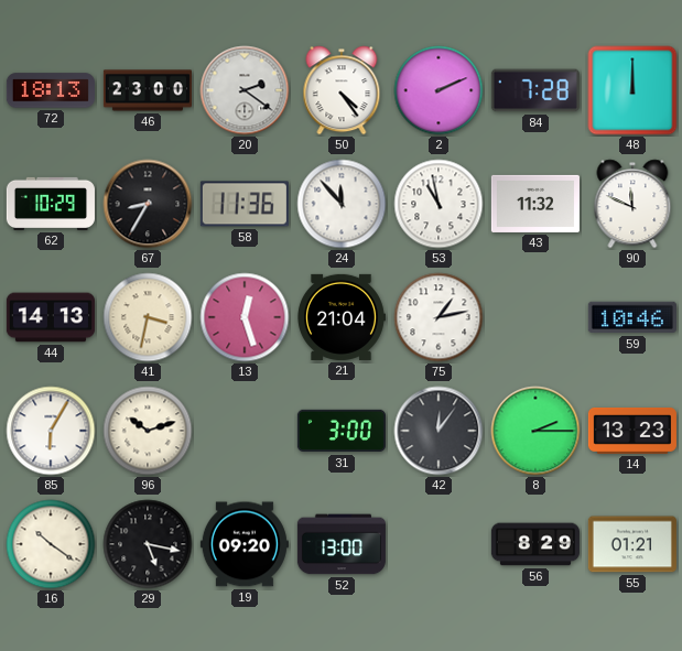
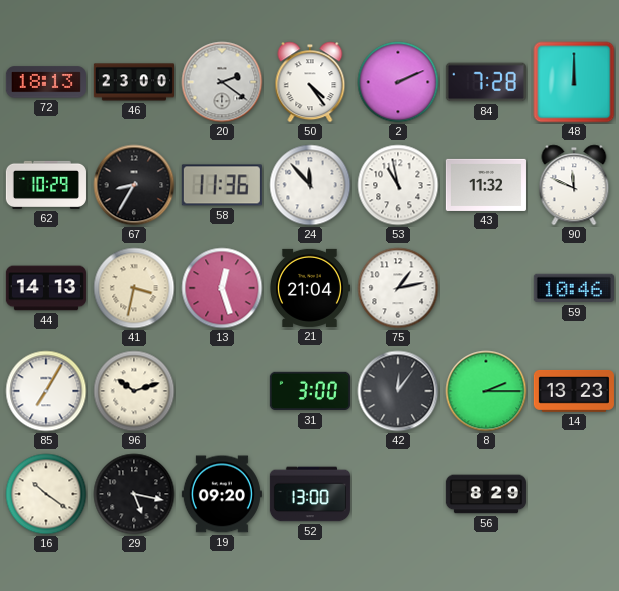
85: 6:05 -> 7:05 (46, 391)
55: 01:21 -> none (632, 544)
